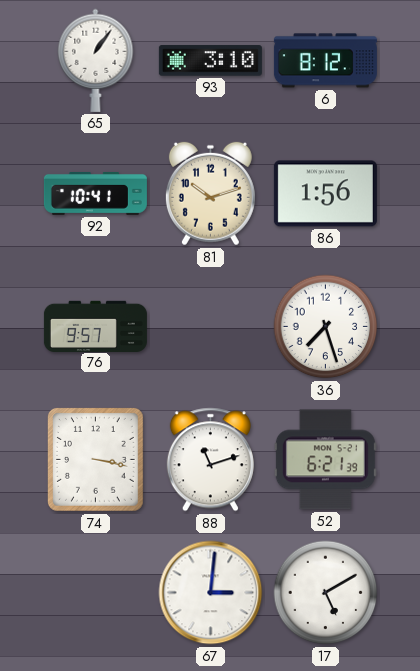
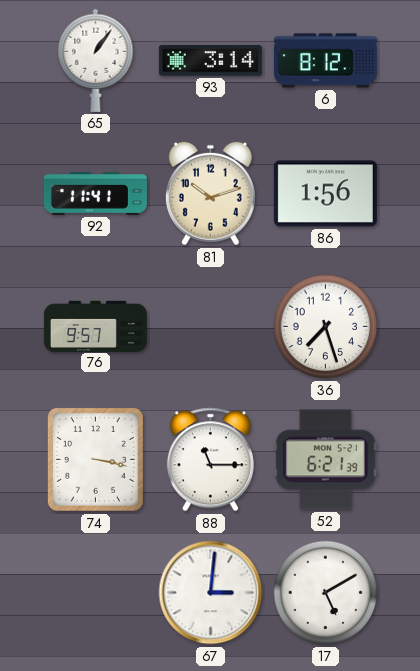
93: 3:10 -> 3:14 (210, 61)
92: 10:41 -> 11:41 (95, 193)
88: 11:12 -> 11:15 (210, 460)
